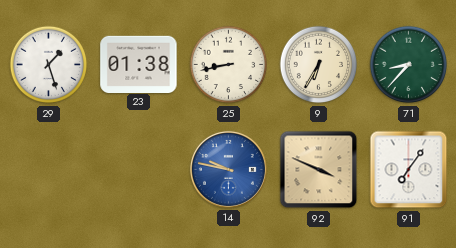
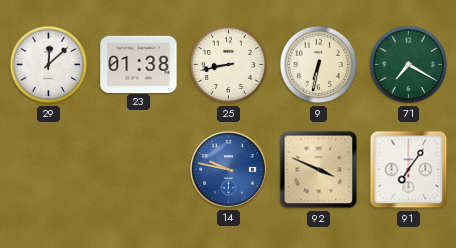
29: 1:27 -> 12:08 (49, 65)
9: 6:35 -> 6:32 (319, 65)
71: 8:37 -> 7:20 (409, 65)
